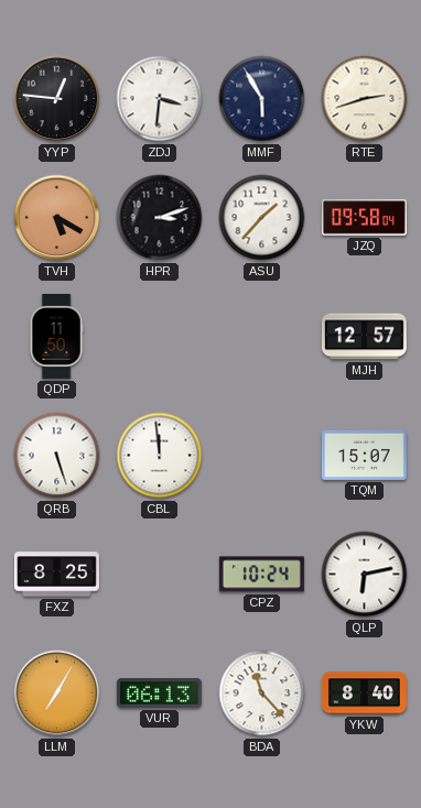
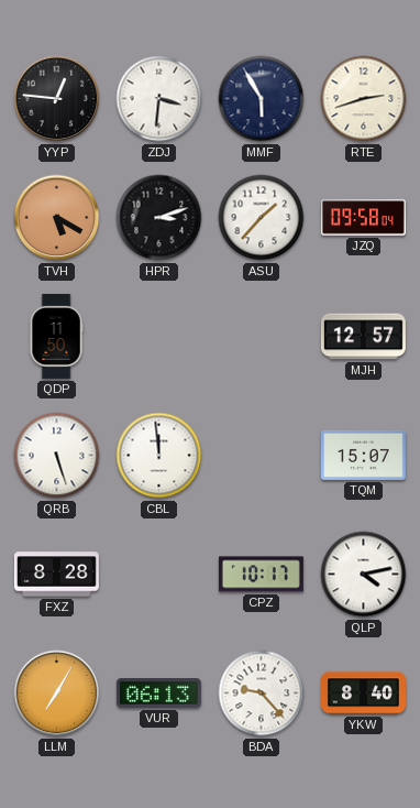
FXZ: 8:25 -> 8:28 (56, 575)
CPZ: 10:24 -> 10:17 (261, 575)
QLP: 6:13 -> 4:13 (364, 575)
BDA: 11:23 -> 9:23 (262, 694)
